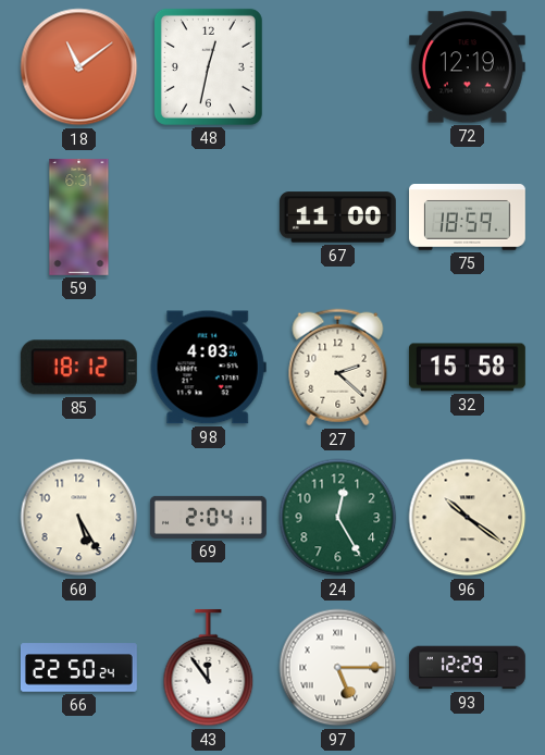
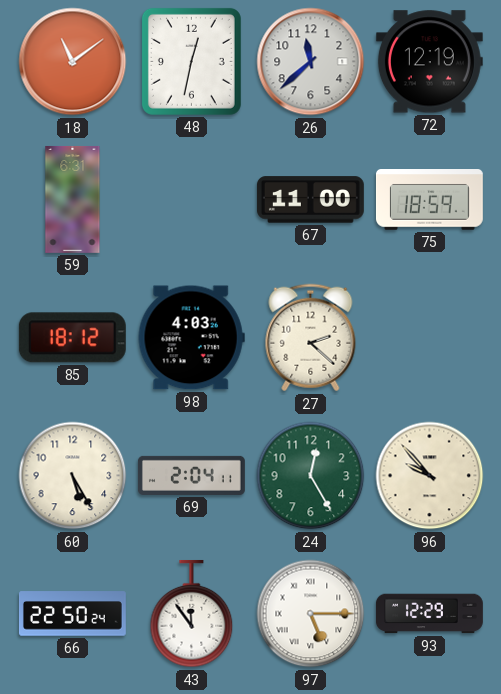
26: none -> 11:38 (311, 62)
32: 15:58 -> none (467, 368)
96: 10:21 -> 9:53 (430, 476)
